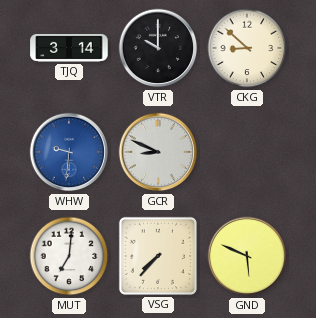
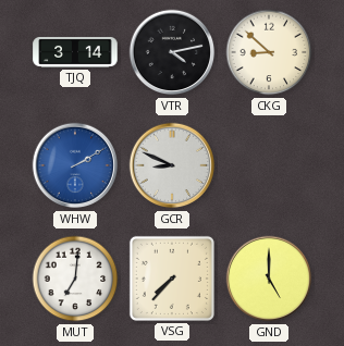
VTR: 10:00 -> 4:13 (172, 52)
WHW: 9:31 -> 2:10 (75, 165)
GND: 5:49 -> 5:00 (269, 279)
